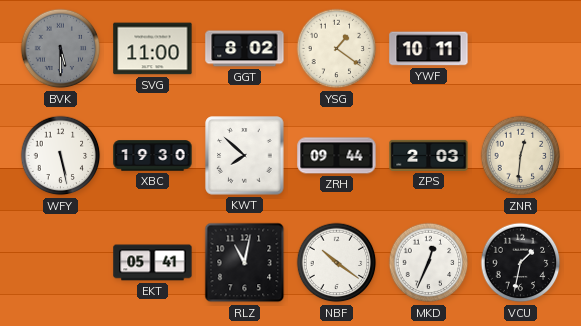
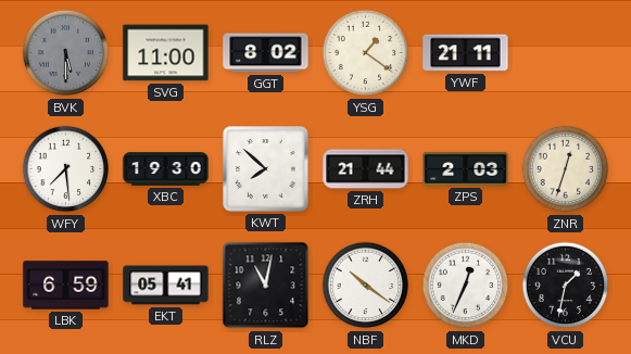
YWF: 10:11 -> 21:11 (466, 53)
WFY: 5:28 -> 7:29 (66, 169)
ZRH: 09:44 -> 21:44 (366, 169)
ZNR: 12:31 -> 12:33 (566, 169)
LBK: none -> 6:59 (66, 286)
